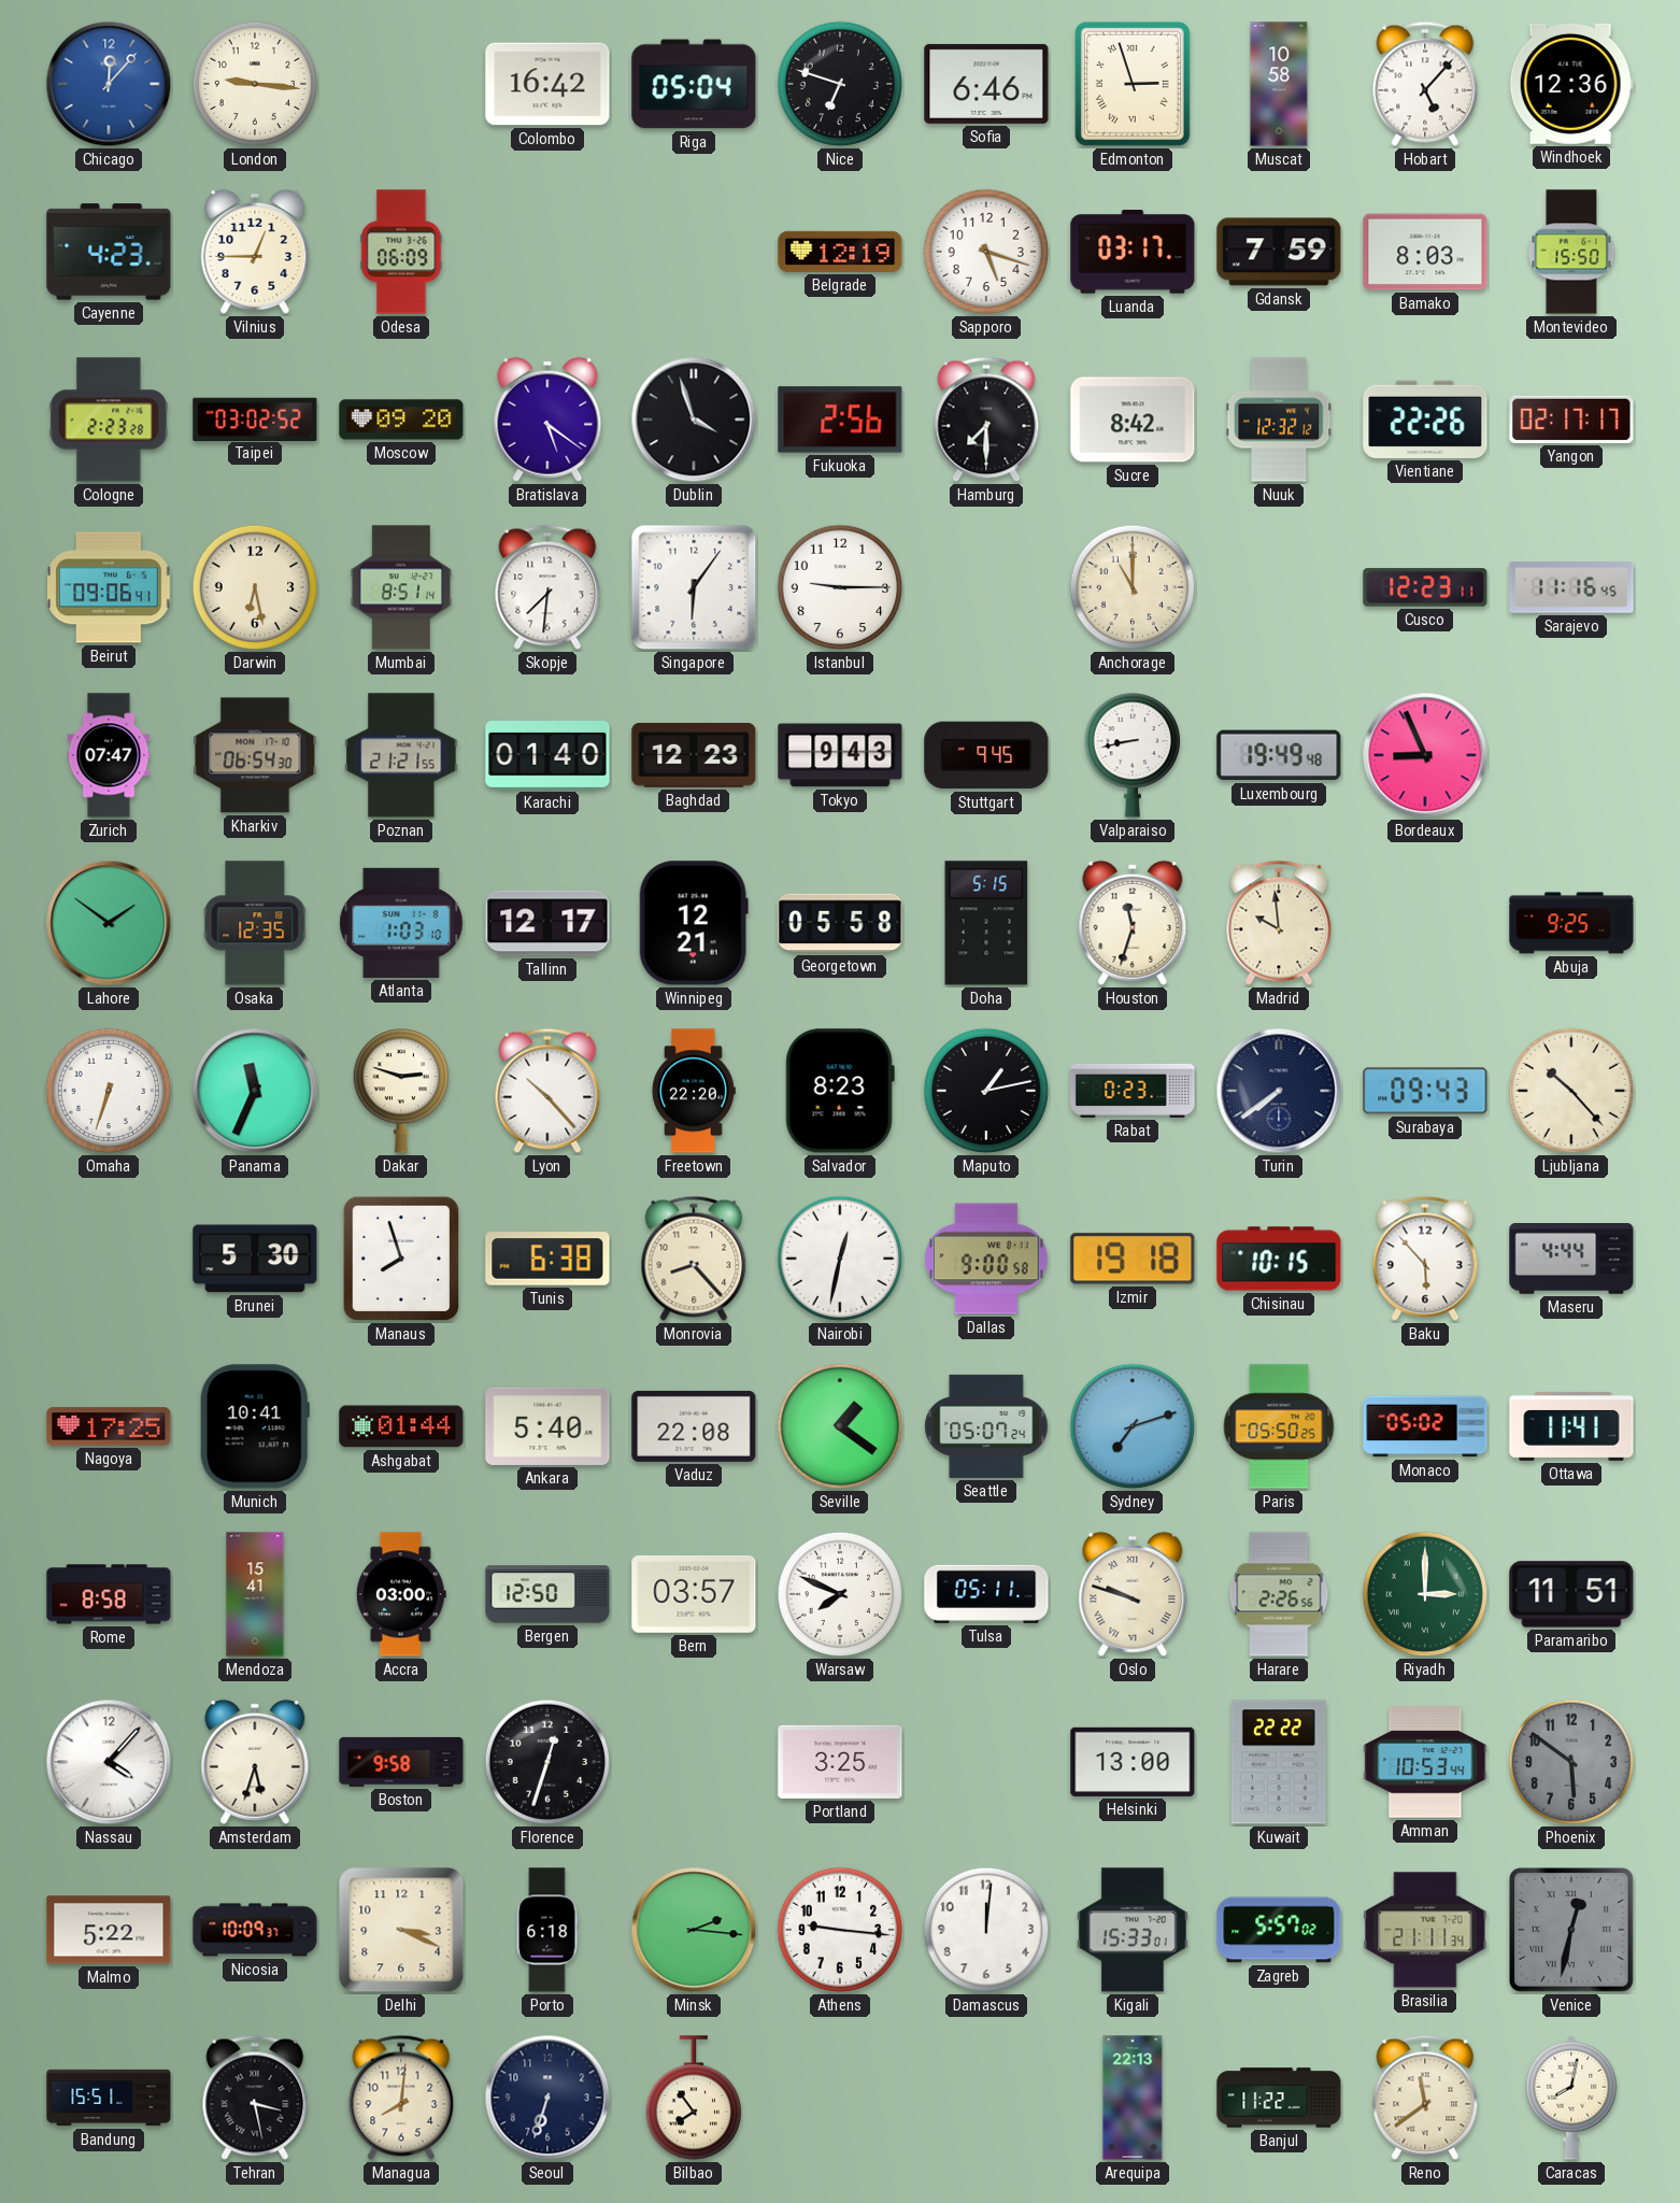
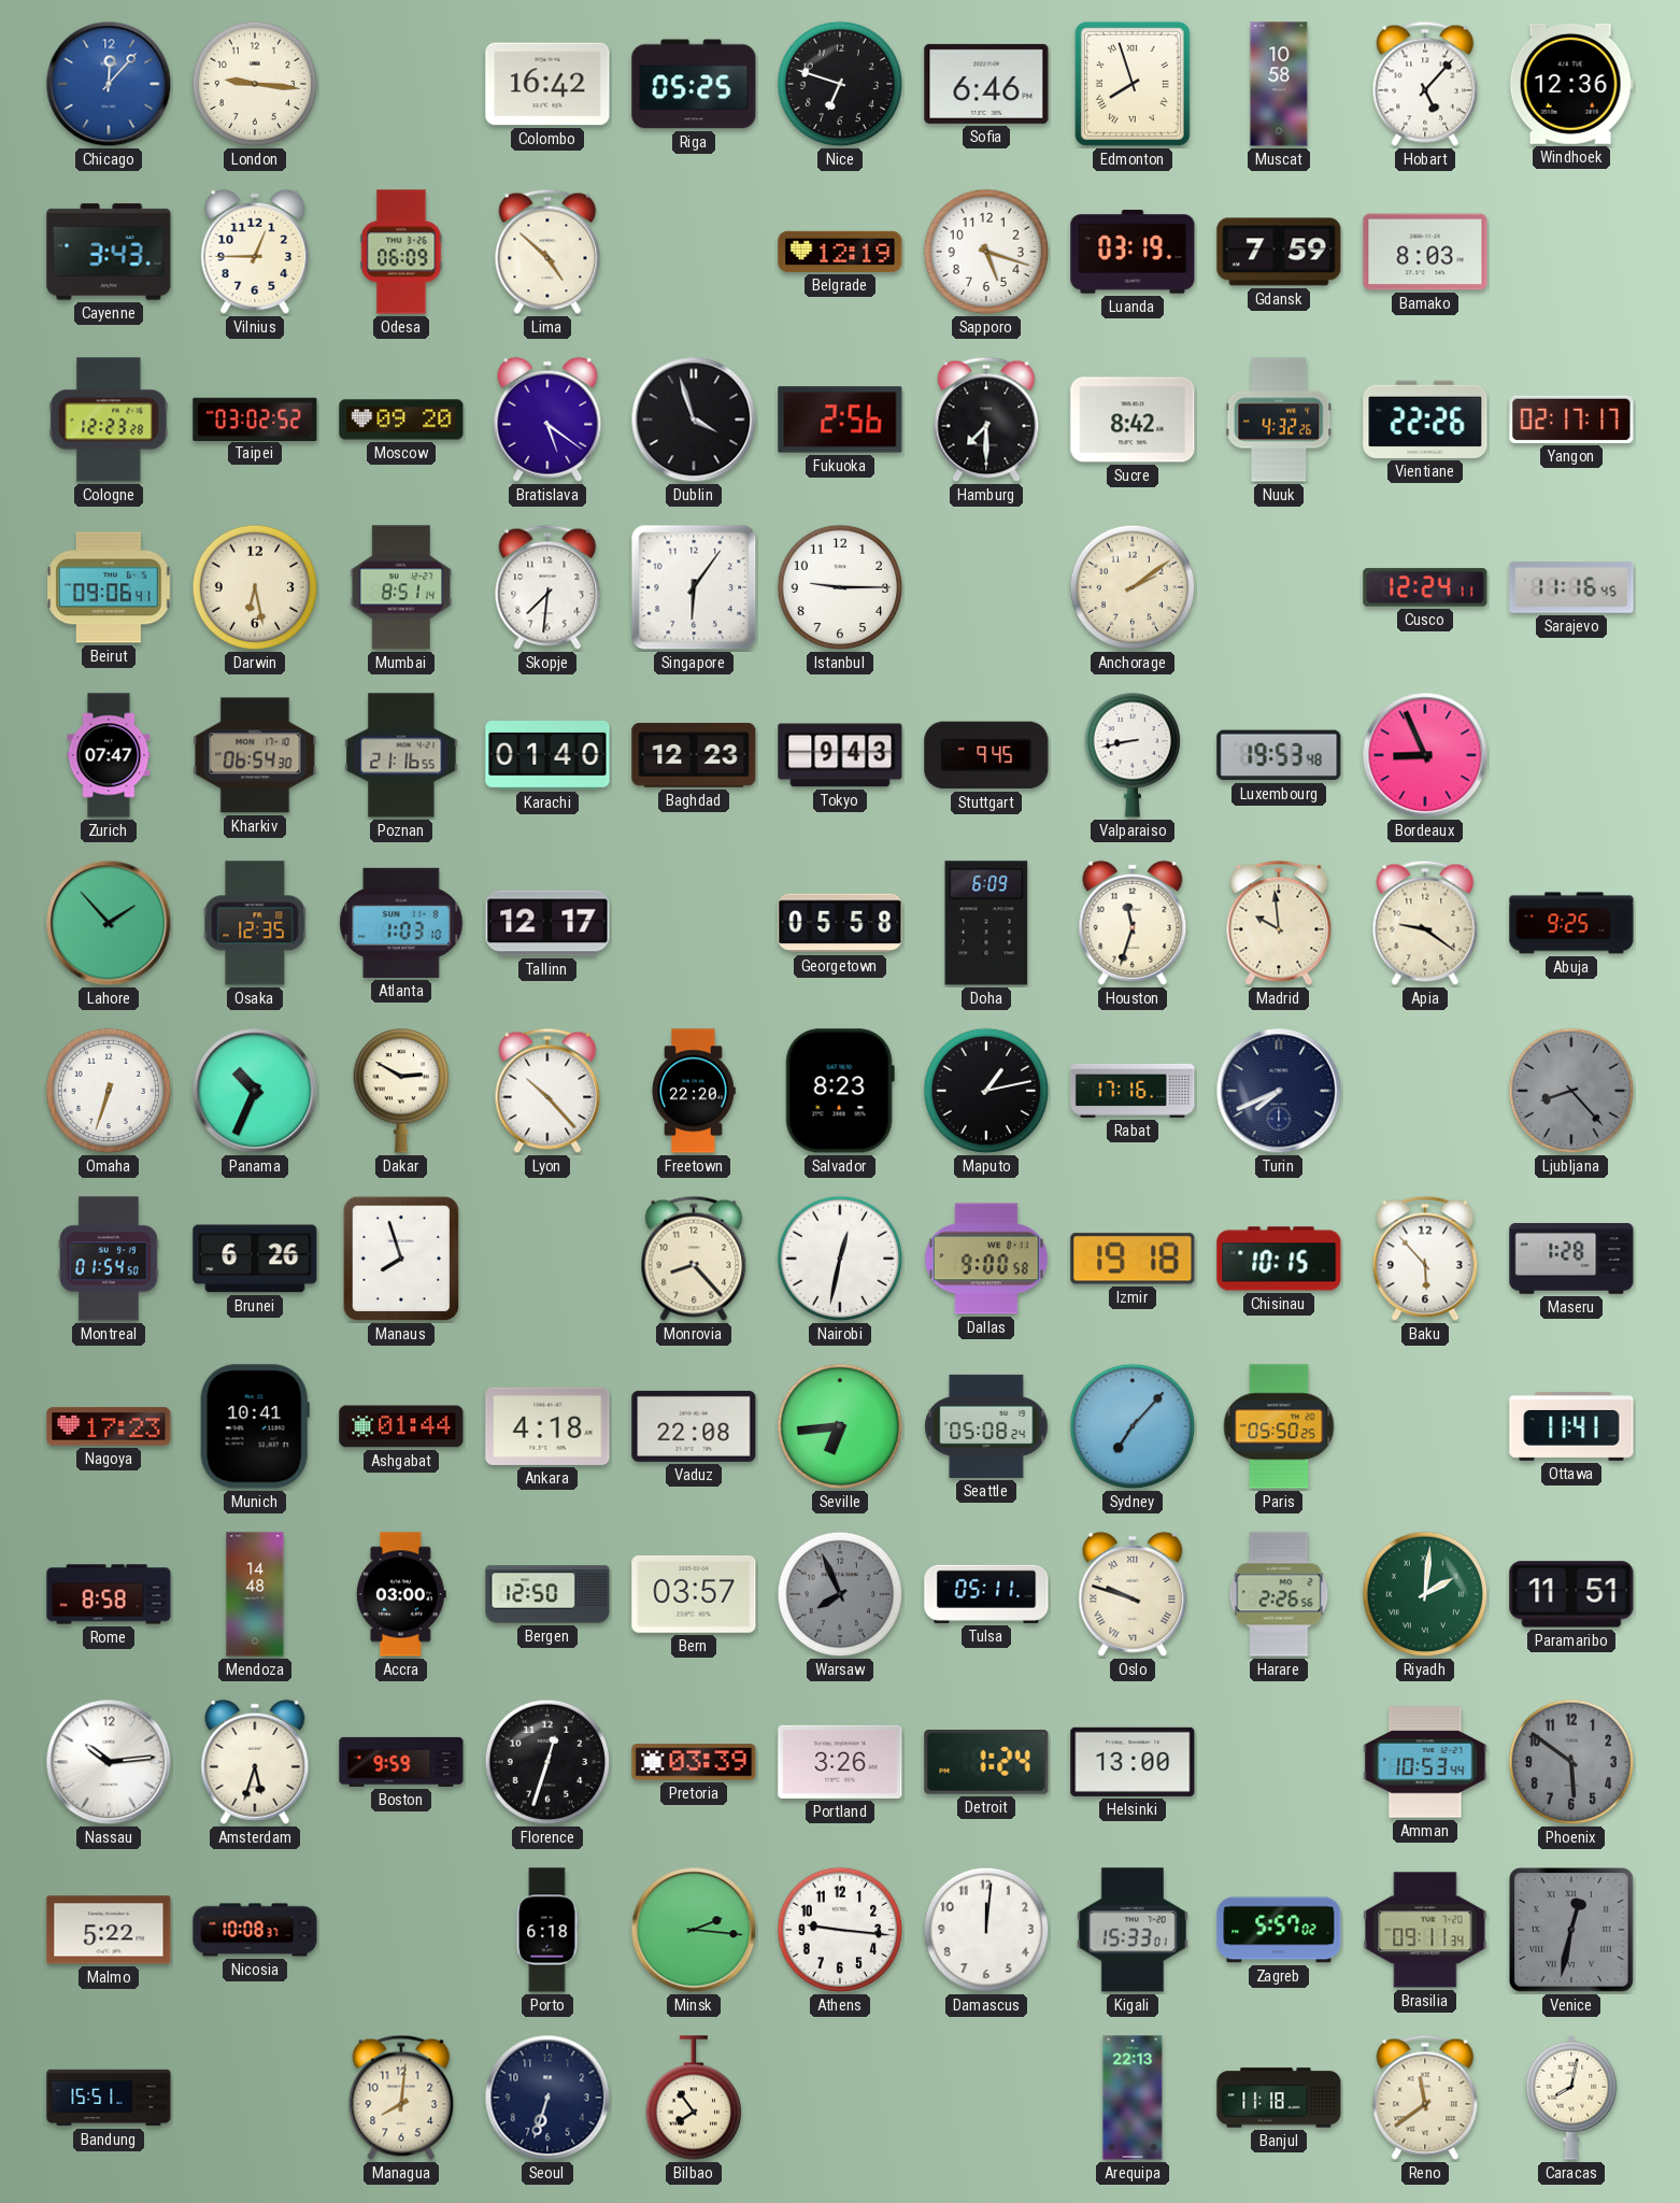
Riga: 05:04 -> 05:25 (694, 84)
Edmonton: 2:57 -> 7:57 (1133, 84)
Cayenne: 4:23 -> 3:43 (109, 252)
Lima: none -> 4:52 (547, 252)
Luanda: 03:17 -> 03:19 (1133, 252)
Montevideo: 15:50 -> none (1571, 252)
Cologne: 2:23 -> 12:23 (109, 420)
Nuuk: 12:32 -> 4:32 (1279, 420)
Anchorage: 11:00 -> 2:09 (1133, 587)
Cusco: 12:23 -> 12:24 (1425, 587)
Poznan: 21:21 -> 21:16 (401, 755)
Luxembourg: 19:49 -> 19:53 (1279, 755)
Lahore: 1:51 -> 1:53 (109, 923)
Winnipeg: 12:21 -> none (694, 923)
Doha: 5:15 -> 6:09 (986, 923)
Apia: none -> 9:21 (1425, 923)
Panama: 11:34 -> 10:34 (255, 1091)
Dakar: 2:48 -> 2:50 (400, 1091)
Rabat: 0:23 -> 17:16 (1133, 1091)
Turin: 7:39 -> 7:41 (1279, 1091)
Surabaya: 09:43 -> none (1425, 1091)
Ljubljana: 10:23 -> 8:23 (1571, 1091)
Ljubljana dial: cream -> grey (1571, 1091)
Montreal: none -> 01:54 (110, 1259)
Brunei: 5:30 -> 6:26 (255, 1259)
Tunis: 6:38 -> none (547, 1259)
Maseru: 4:44 -> 1:28 (1571, 1260)
Nagoya: 17:25 -> 17:23 (109, 1426)
Ankara: 5:40 -> 4:18 (547, 1426)
Seville: 1:21 -> 6:44 (840, 1426)
Seattle: 05:07 -> 05:08 (986, 1426)
Sydney: 7:12 -> 7:07 (1133, 1426)
Monaco: 05:02 -> none (1425, 1426)
Mendoza: 15:41 -> 14:48 (255, 1594)
Warsaw: 7:49 -> 7:56 (840, 1594)
Warsaw dial: white -> grey (840, 1594)
Riyadh: 3:00 -> 2:01 (1425, 1594)
Nassau: 4:07 -> 10:14 (109, 1762)
Boston: 9:58 -> 9:59 (401, 1762)
Pretoria: none -> 03:39 (694, 1762)
Portland: 3:25 -> 3:26 (840, 1762)
Detroit: none -> 1:24 (986, 1763)
Kuwait: 22:22 -> none (1279, 1762)
Nicosia: 10:09 -> 10:08 (255, 1930)
Delhi: 3:19 -> none (401, 1930)
Brasilia: 21:11 -> 09:11 (1425, 1930)
Tehran: 3:28 -> none (255, 2098)
Banjul: 11:22 -> 11:18 (1279, 2098)
